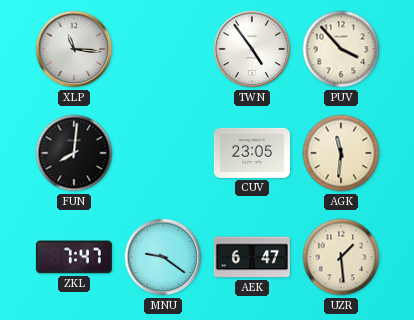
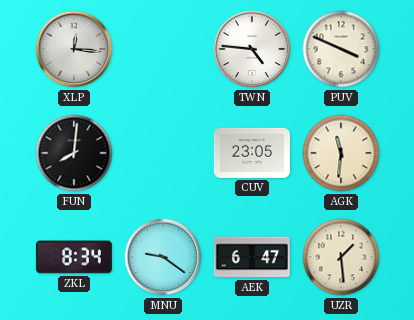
XLP: 11:16 -> 12:16 (74, 49)
TWN: 4:54 -> 4:46 (252, 49)
PUV: 3:53 -> 3:49 (341, 49)
ZKL: 7:47 -> 8:34 (74, 257)
